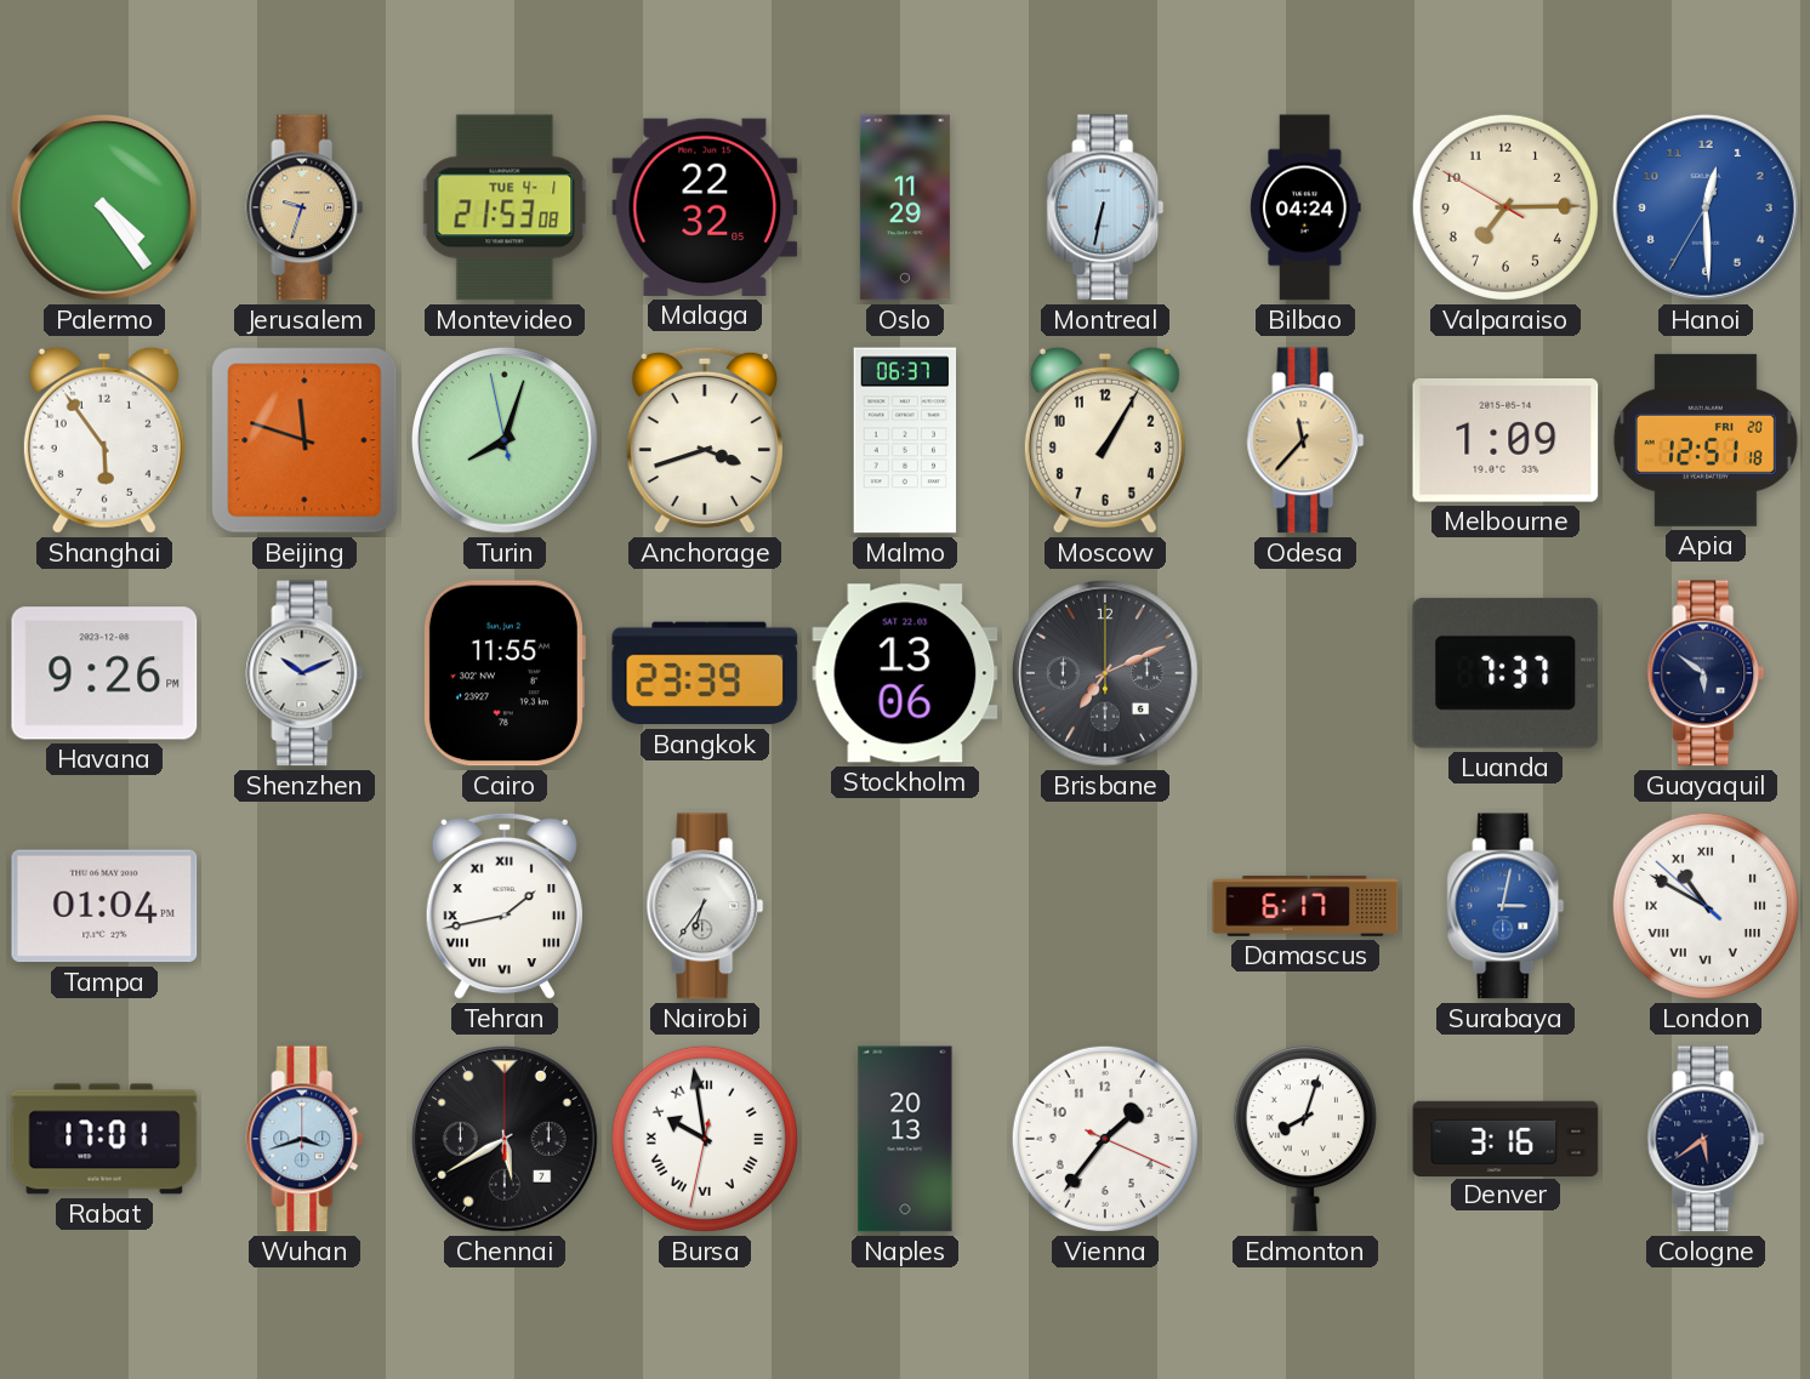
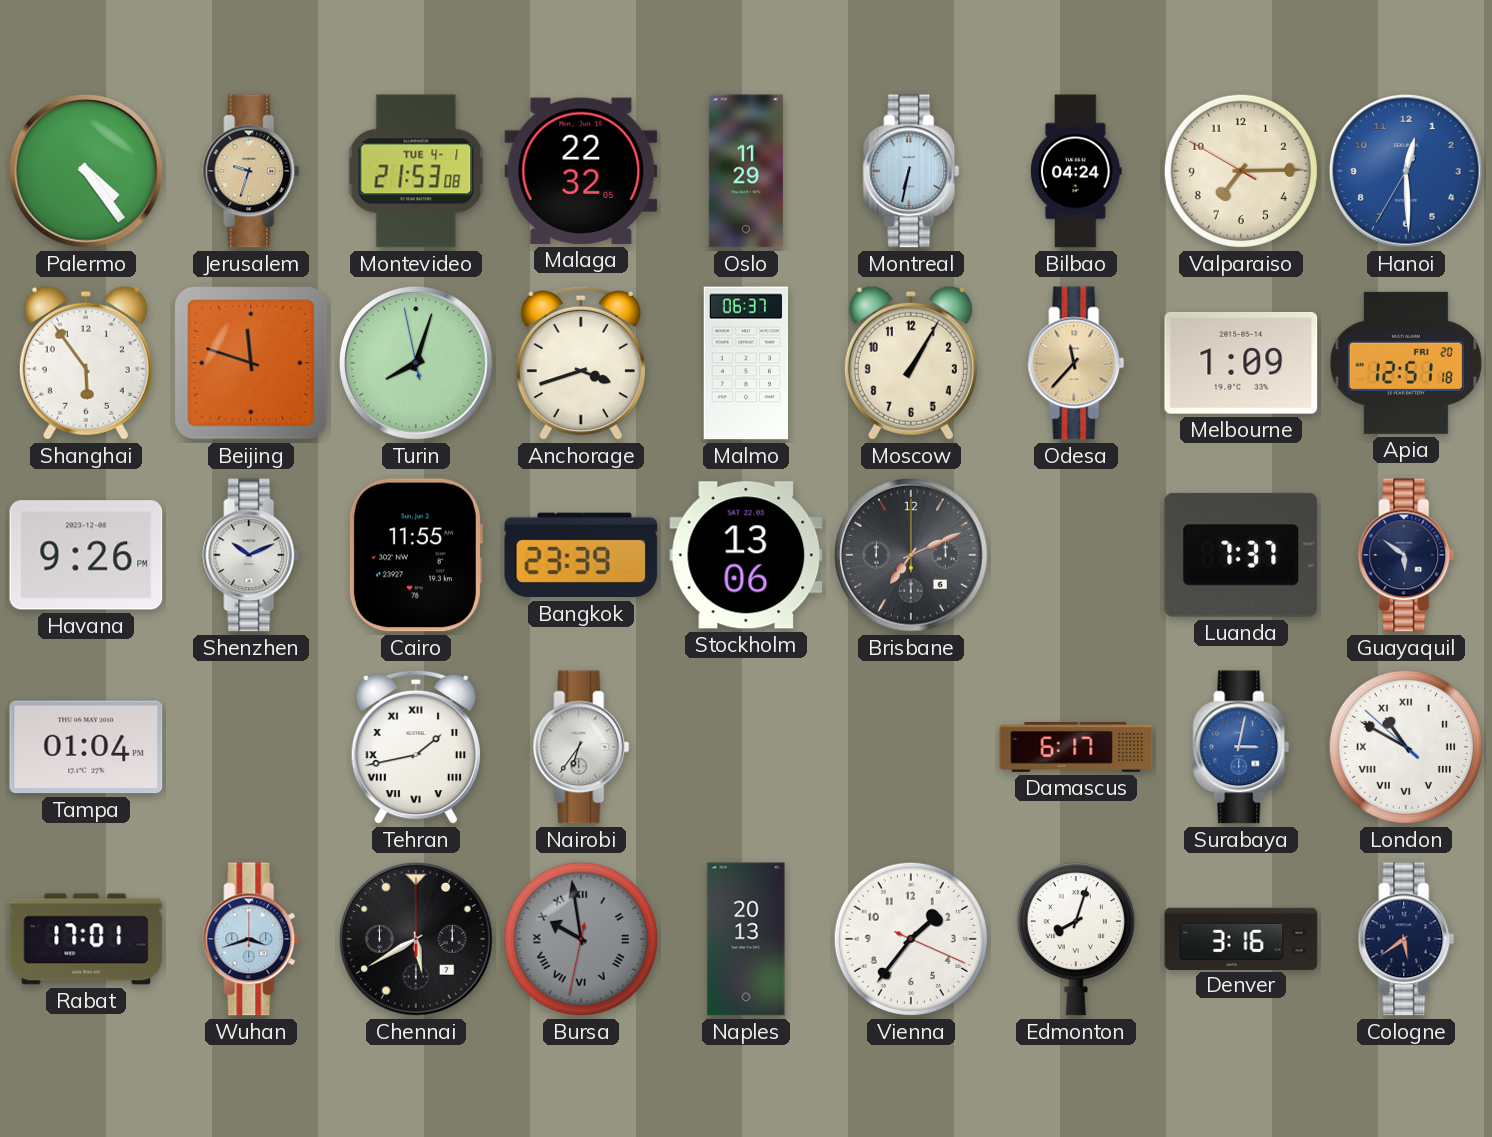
Bursa dial: white -> grey (581, 939)
